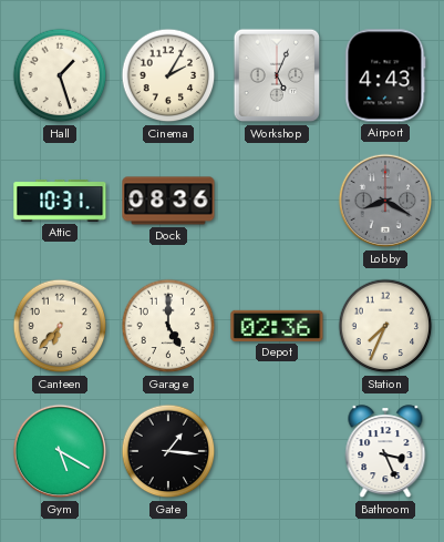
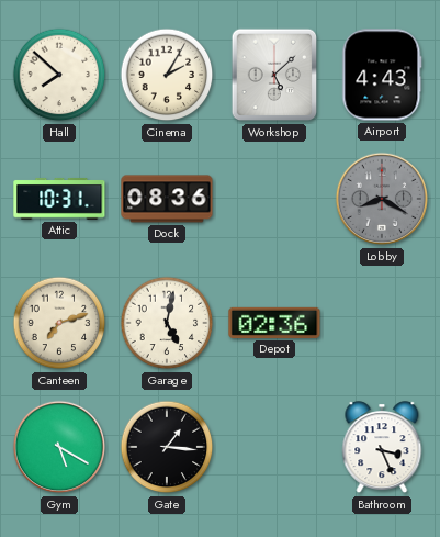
Hall: 1:27 -> 7:52 (59, 75)
Workshop: 5:04 -> 5:08 (274, 75)
Canteen: 6:37 -> 7:12 (59, 323)
Garage: 5:00 -> 5:02 (167, 323)
Station: 7:34 -> none (385, 326)
